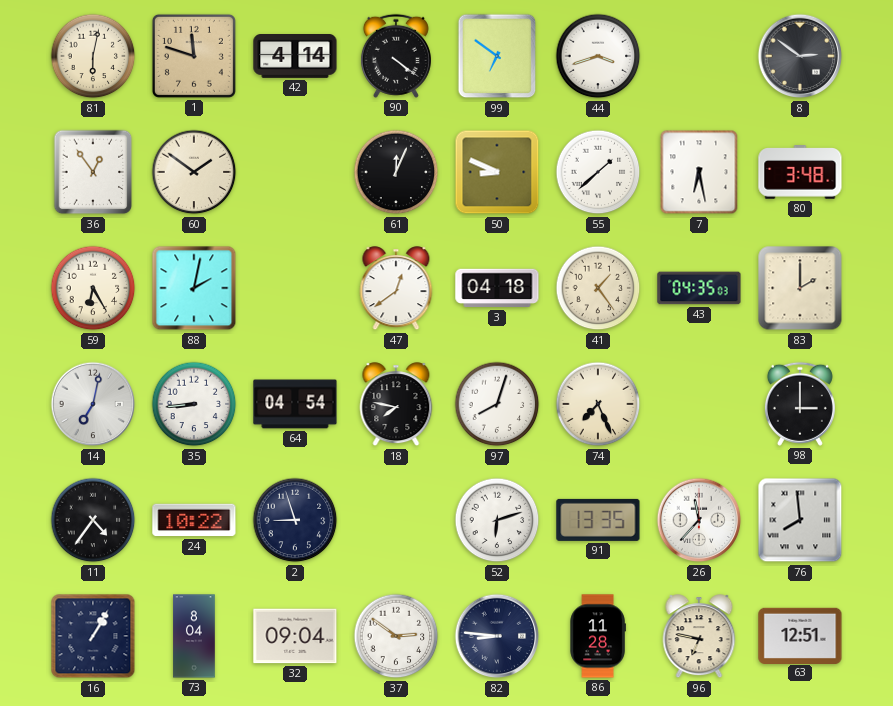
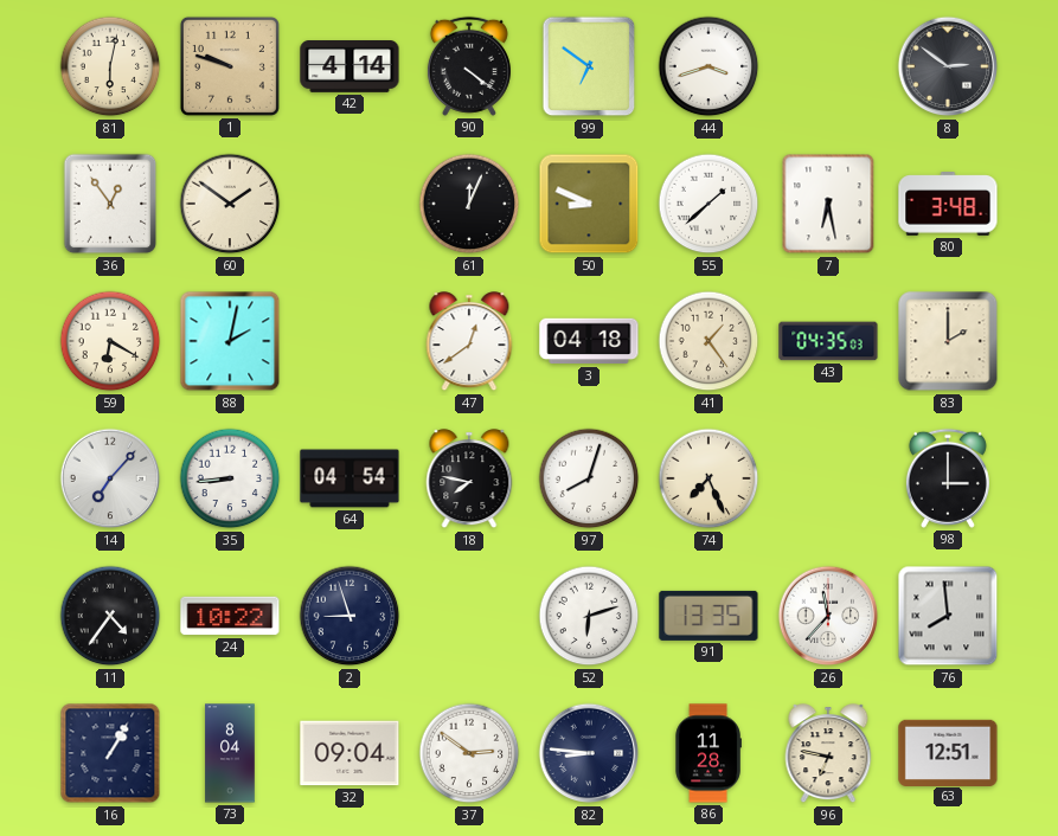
1: 11:48 -> 9:48 (230, 66)
59: 6:25 -> 6:20 (110, 341)
14: 7:02 -> 7:07 (110, 478)
